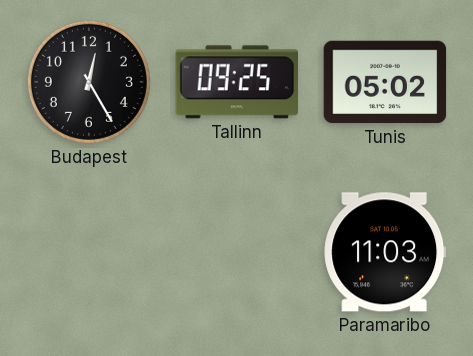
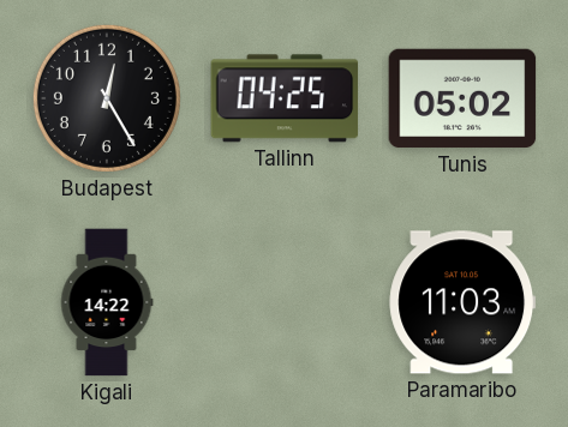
Tallinn: 09:25 -> 04:25 (285, 98)
Kigali: none -> 14:22 (107, 302)
